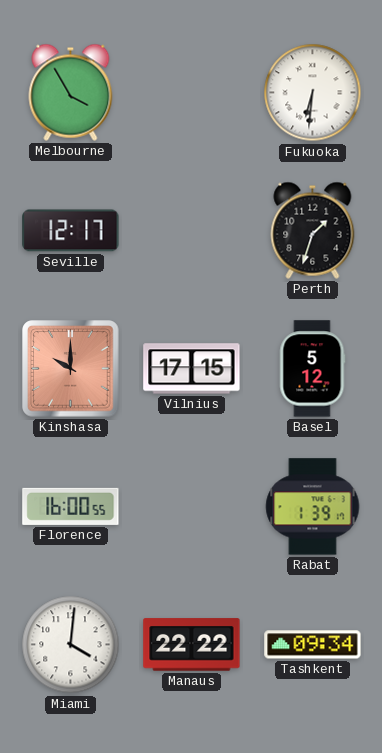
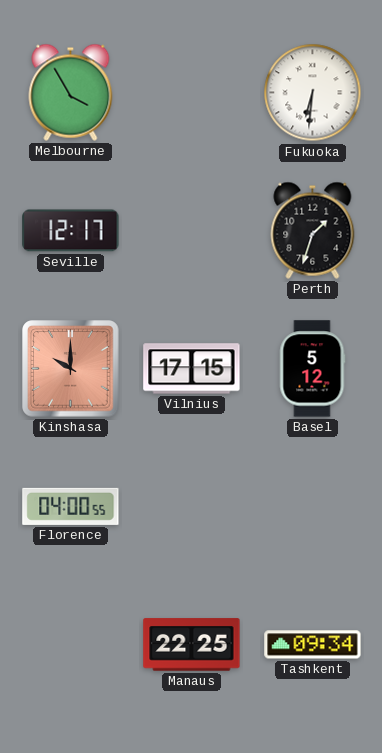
Florence: 16:00 -> 04:00 (71, 506)
Rabat: 1:39 -> none (313, 507)
Miami: 4:01 -> none (71, 645)
Manaus: 22:22 -> 22:25 (192, 645)
